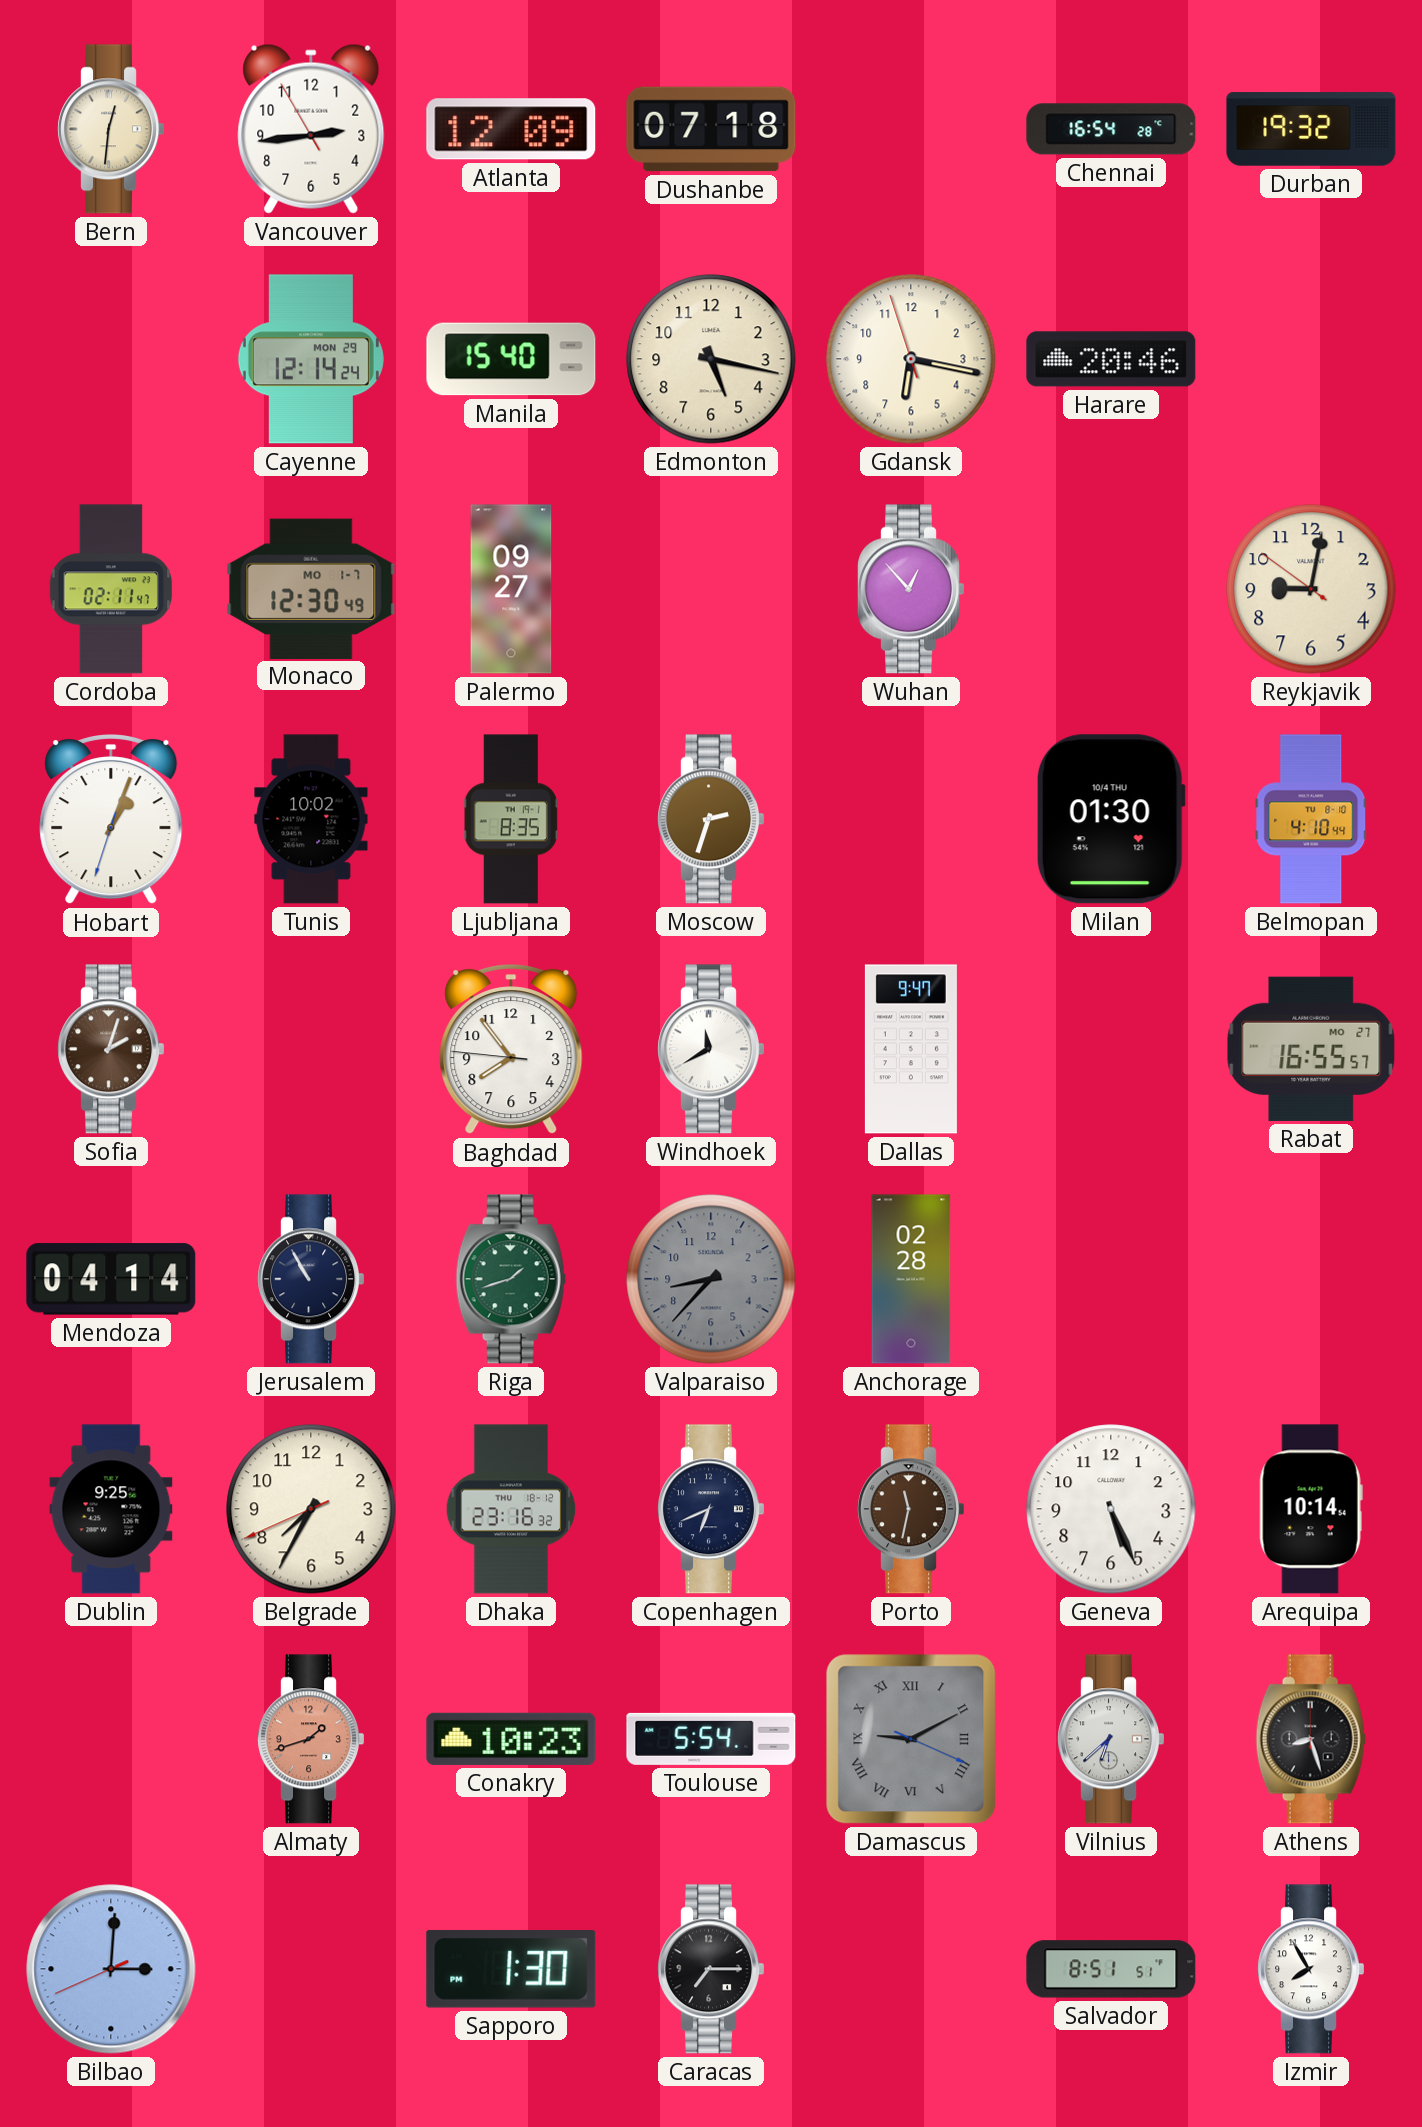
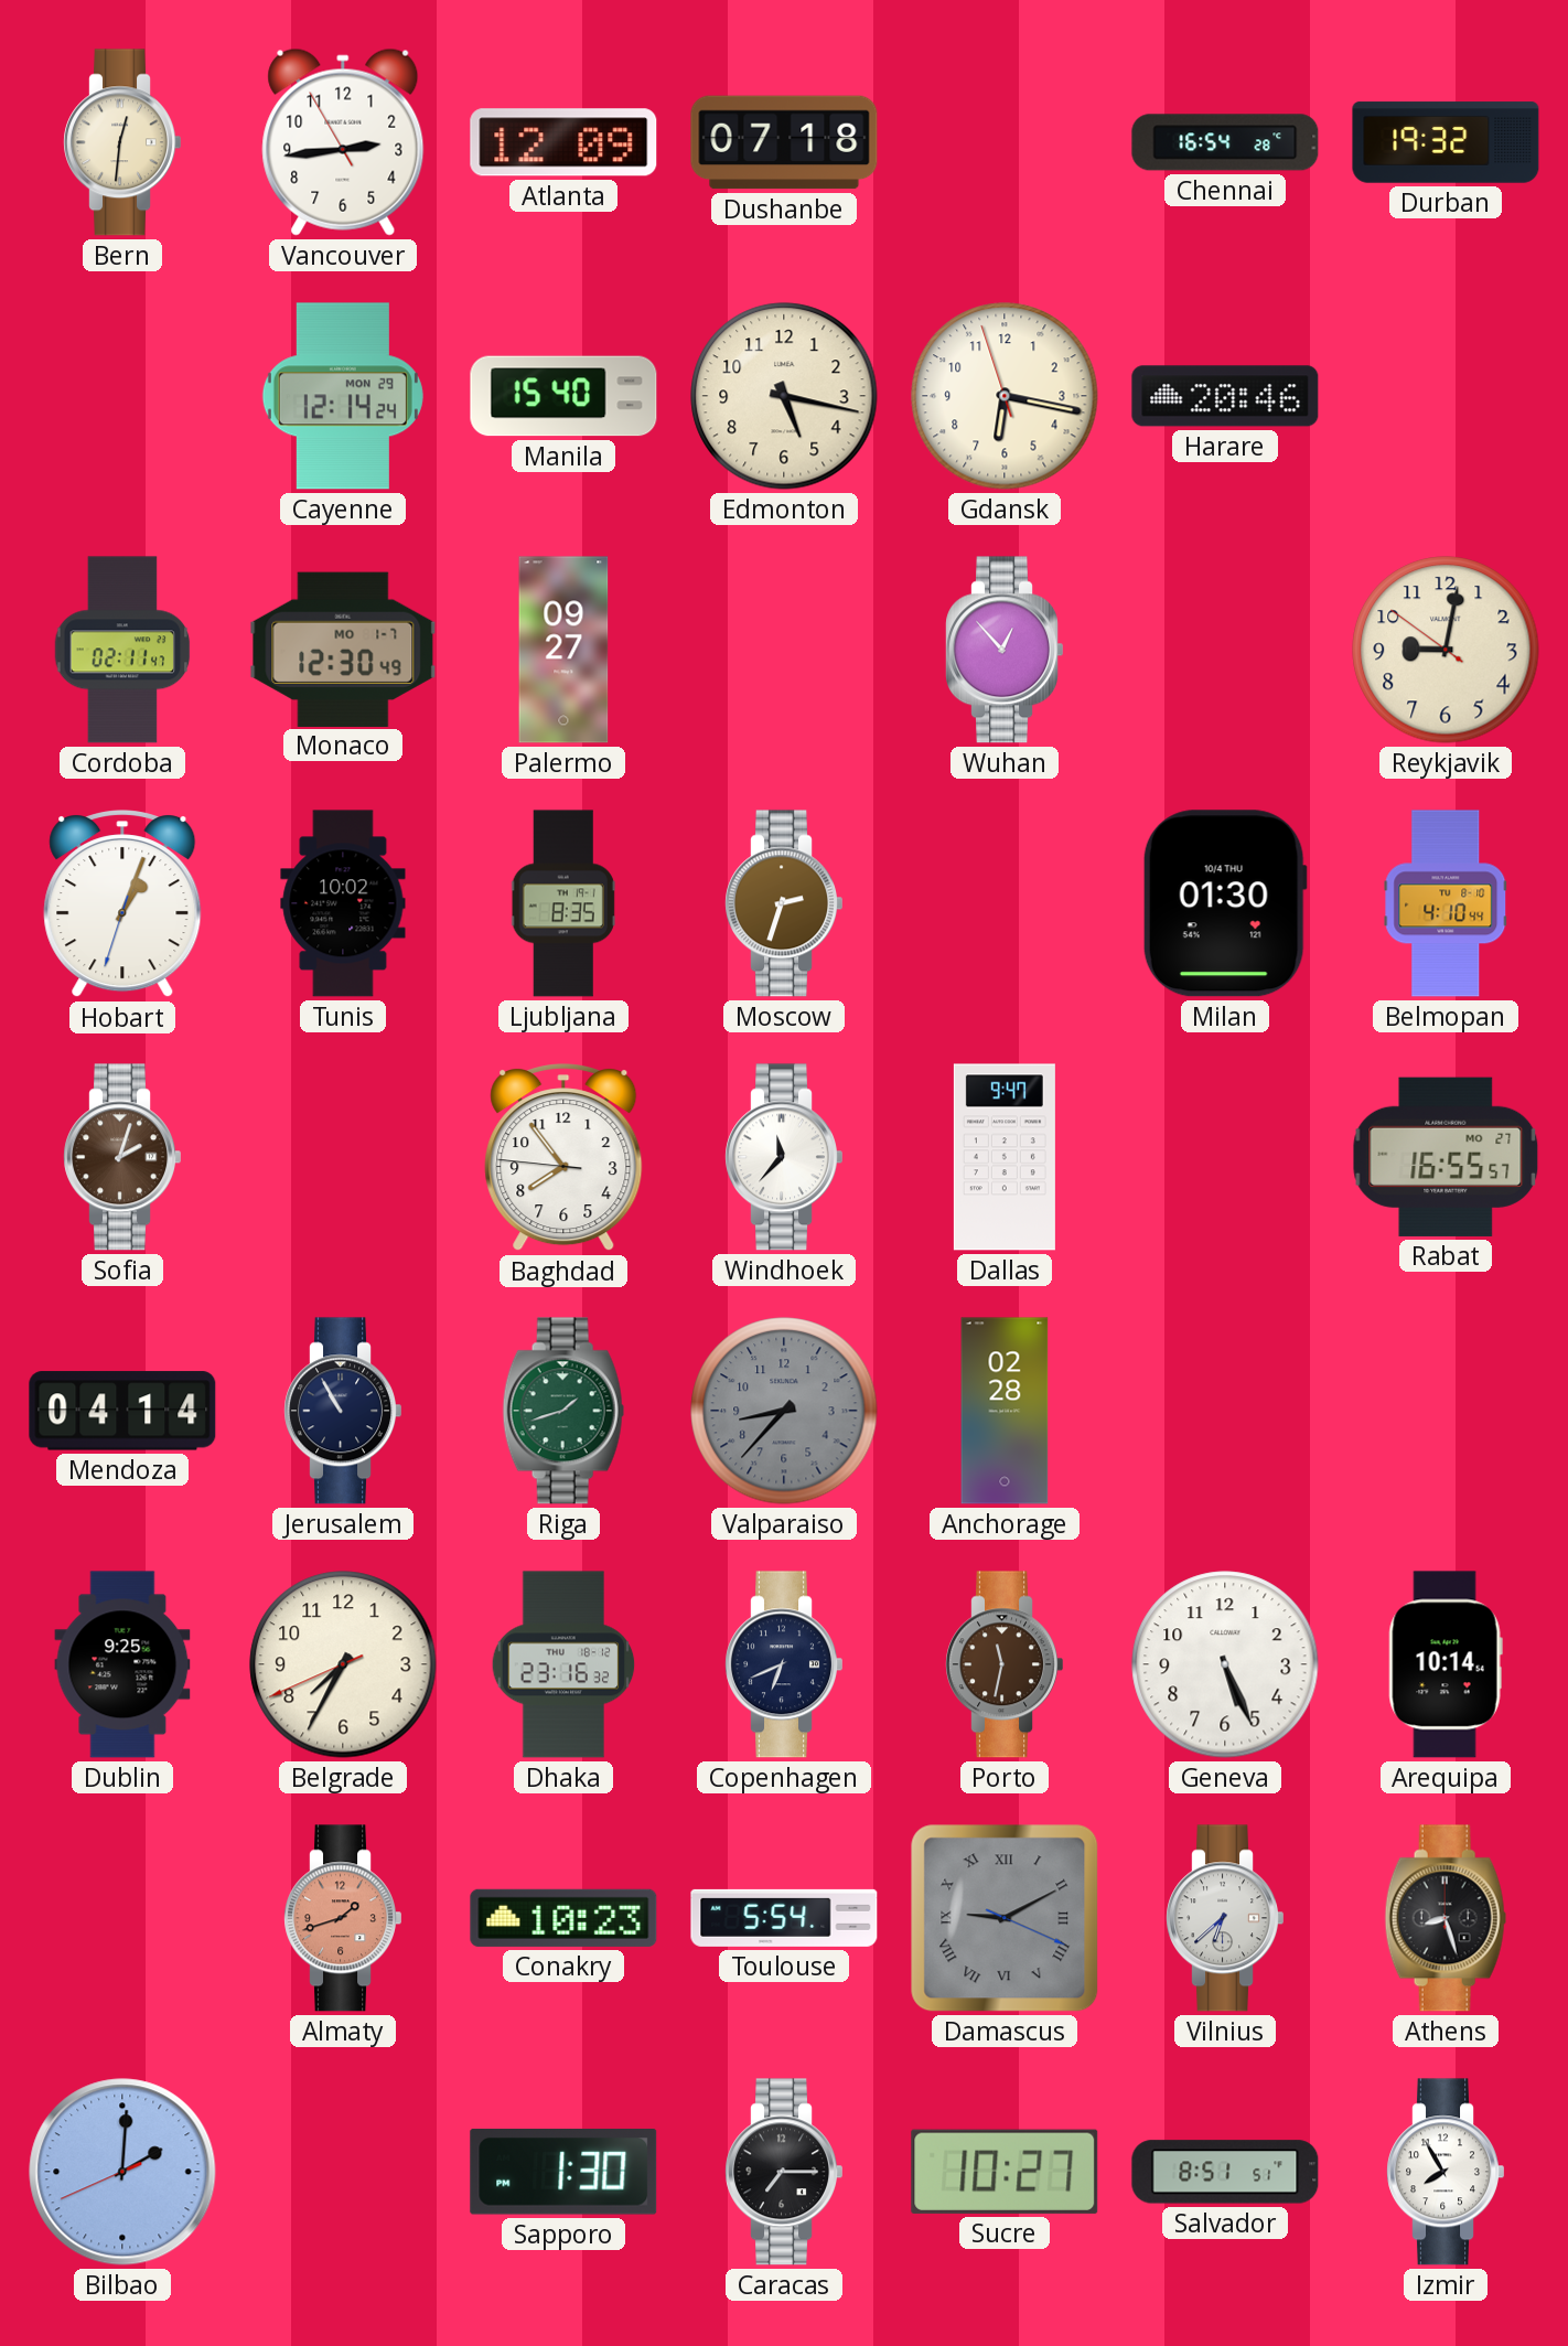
Windhoek: 11:40 -> 11:37 (783, 1157)
Bilbao: 3:00 -> 2:00 (122, 2172)
Sucre: none -> 10:27 (1005, 2172)
